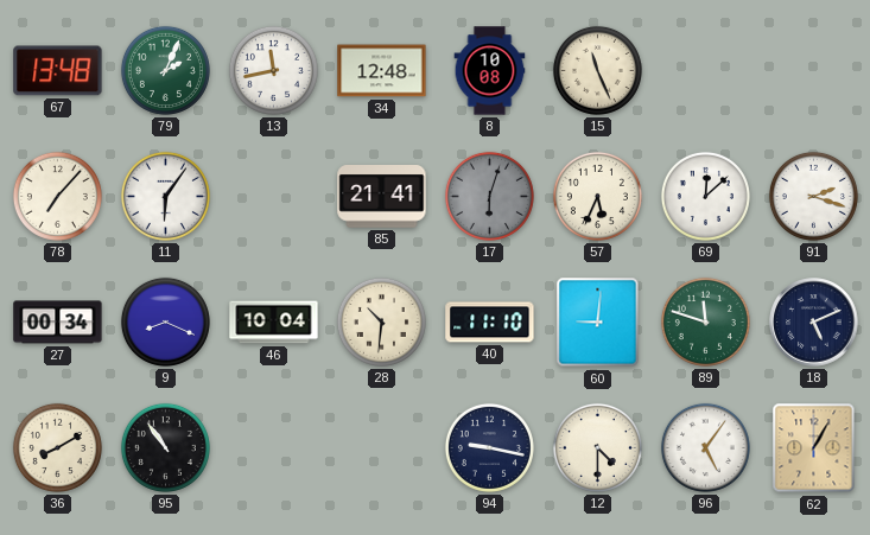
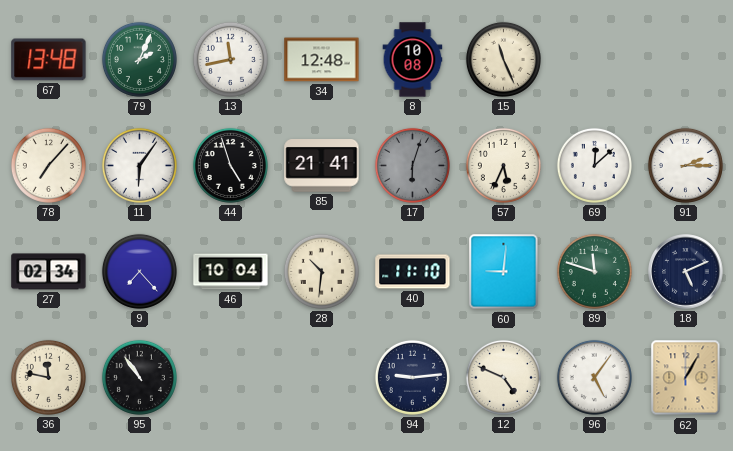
44: none -> 4:57 (230, 165)
91: 2:18 -> 2:15 (685, 165)
27: 00:34 -> 02:34 (49, 272)
9: 8:19 -> 7:23 (139, 271)
36: 8:10 -> 11:47 (48, 377)
94: 9:17 -> 9:14 (412, 377)
12: 4:30 -> 4:49 (503, 377)
